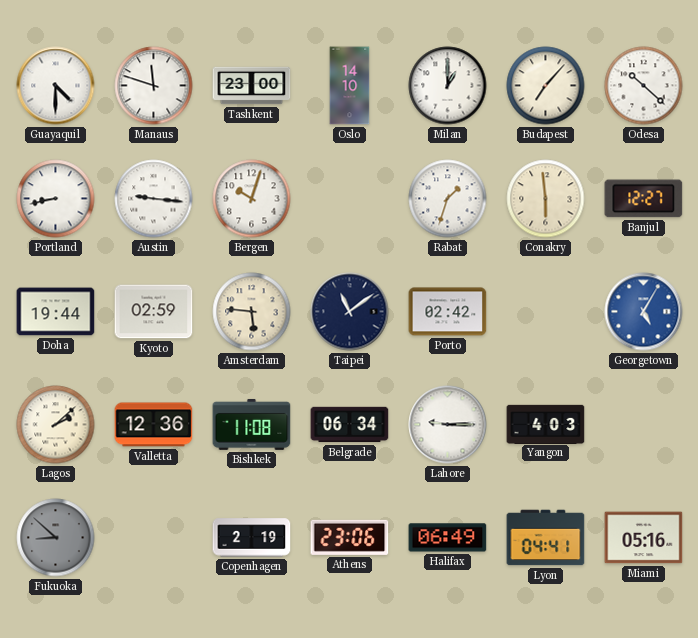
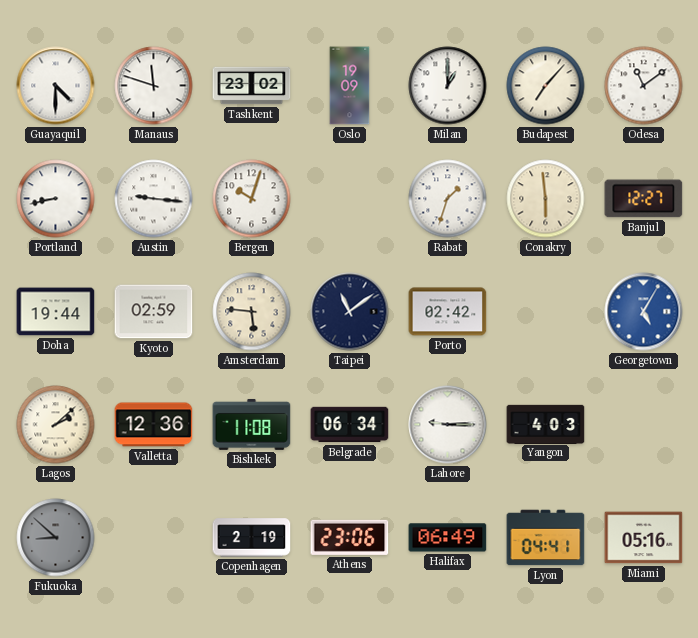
Tashkent: 23:00 -> 23:02 (252, 86)
Oslo: 14:10 -> 19:09 (350, 86)
Odesa: 10:22 -> 11:09 (644, 86)
